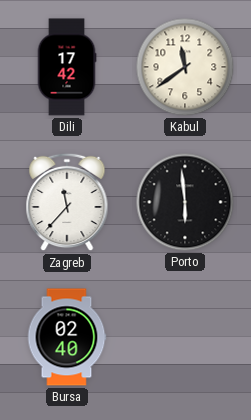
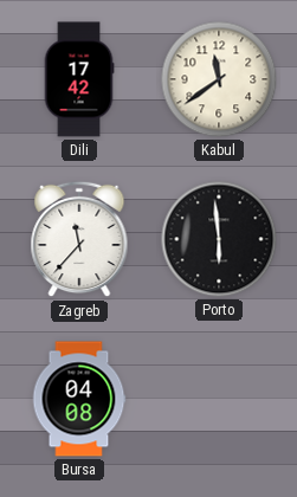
Bursa: 02:40 -> 04:08 (79, 399)
